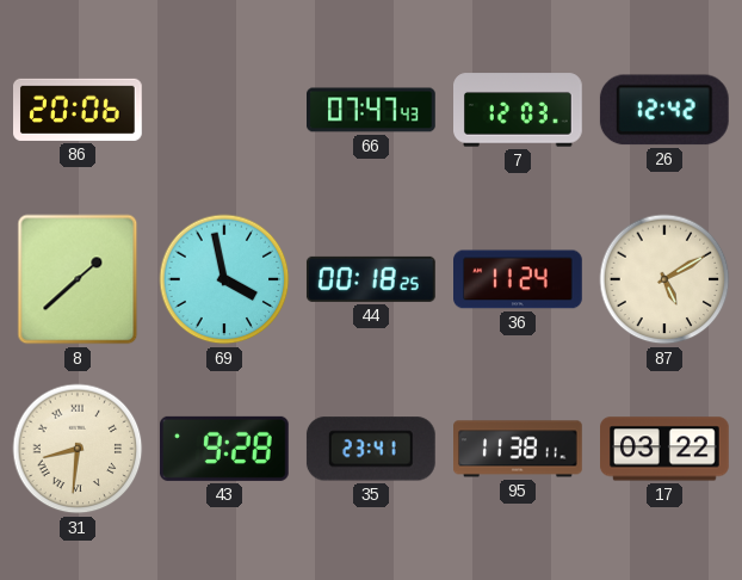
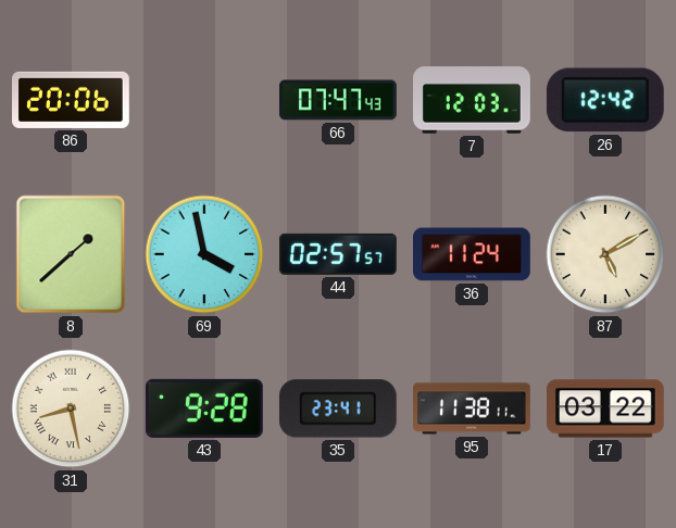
44: 00:18 -> 02:57 (338, 254)
31: 8:31 -> 8:28 (71, 408)
